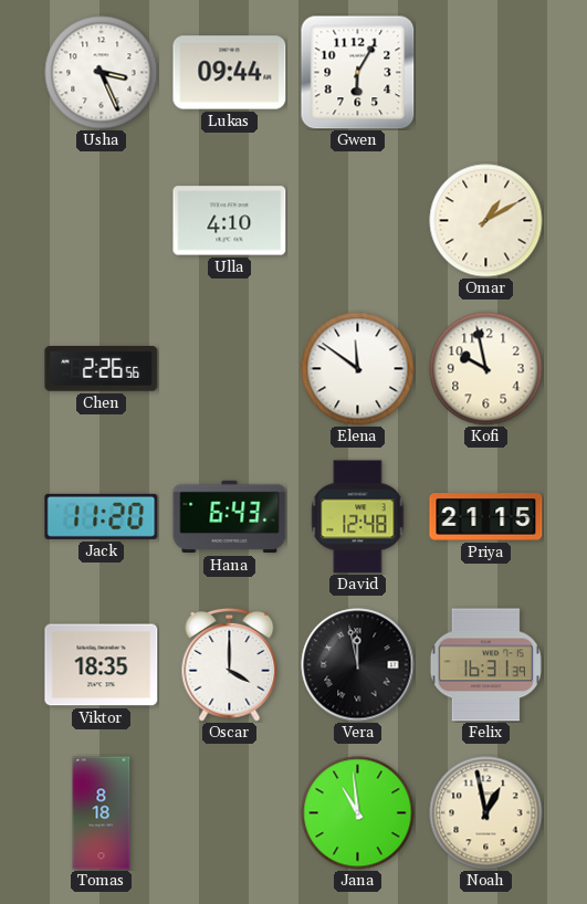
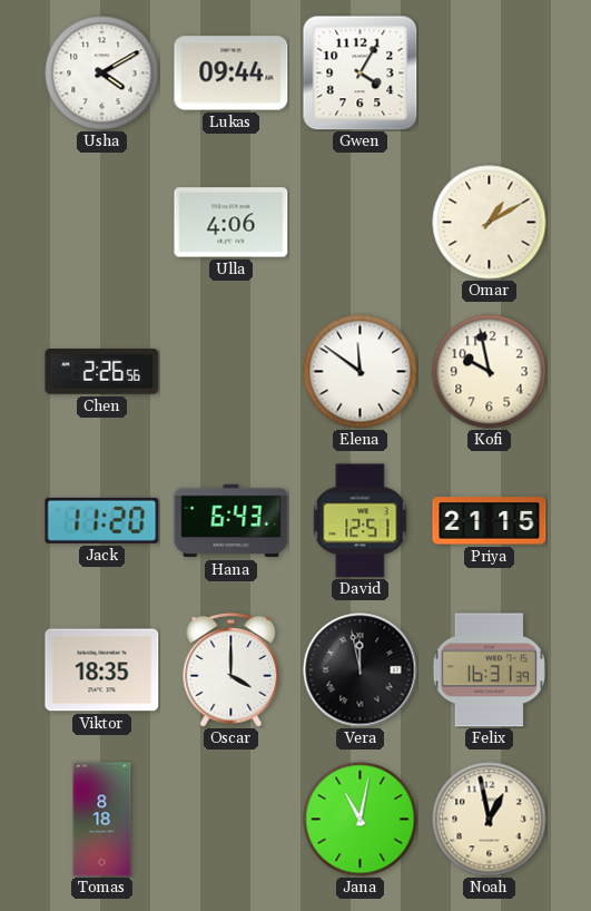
Usha: 3:26 -> 4:10 (102, 74)
Gwen: 6:05 -> 4:05 (359, 72)
Ulla: 4:10 -> 4:06 (232, 223)
David: 12:48 -> 12:51 (361, 521)
Jana: 10:59 -> 11:02 (361, 820)
